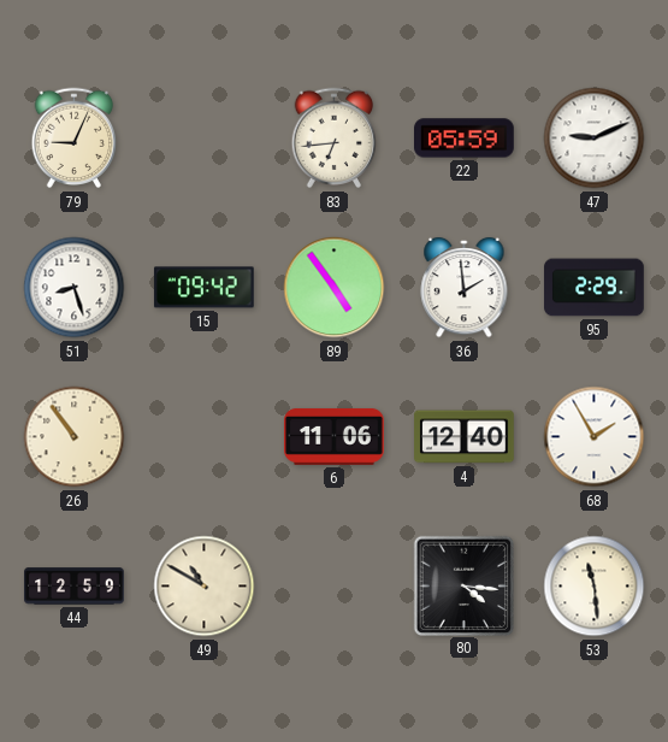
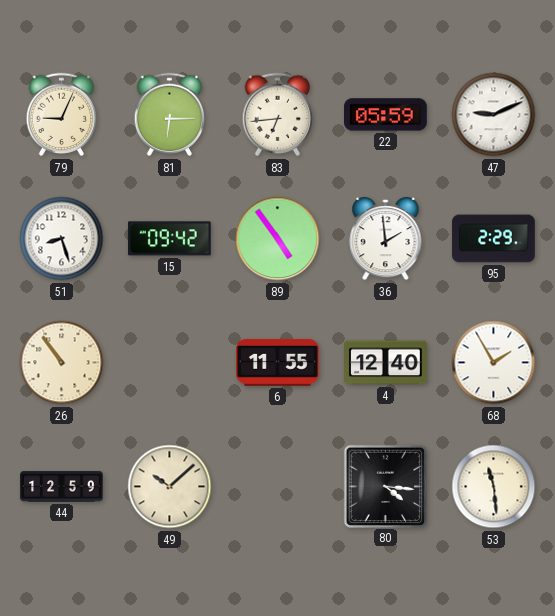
81: none -> 6:15 (170, 115)
6: 11:06 -> 11:55 (278, 362)
49: 10:50 -> 10:08 (170, 487)
